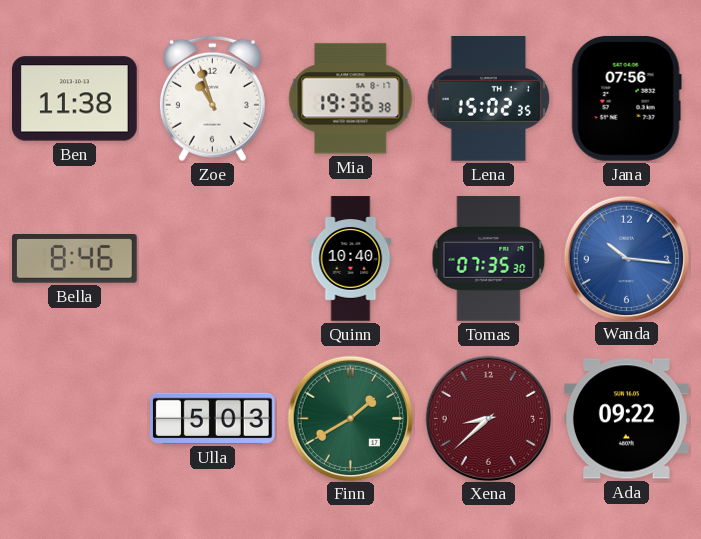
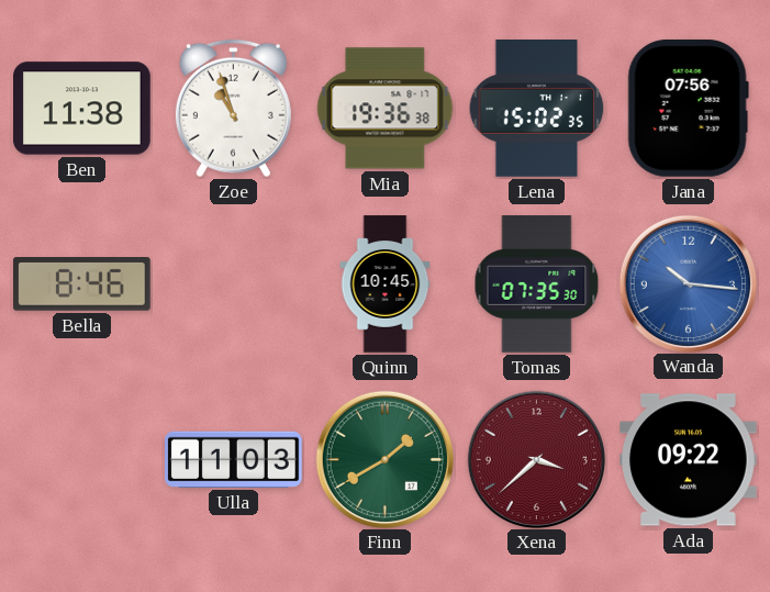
Quinn: 10:40 -> 10:45 (386, 284)
Ulla: 5:03 -> 11:03 (234, 459)
Xena: 8:38 -> 3:38 (536, 459)
